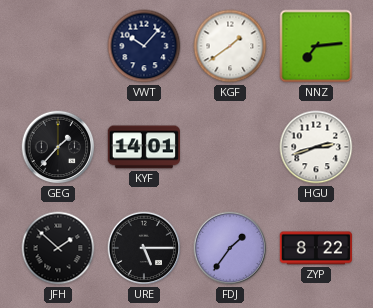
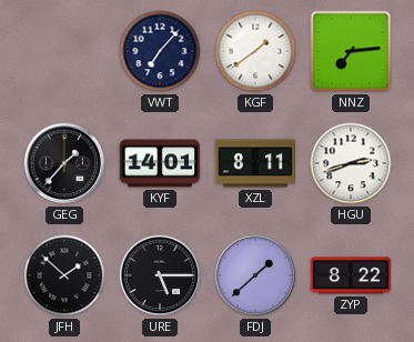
VWT: 10:07 -> 7:07 (160, 51)
XZL: none -> 8:11 (254, 163)
FDJ: 1:36 -> 1:38 (255, 275)
